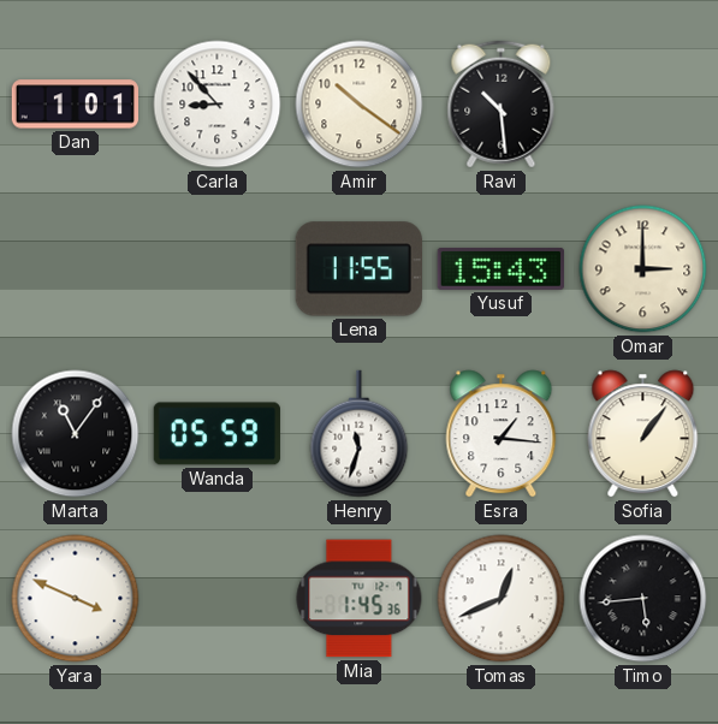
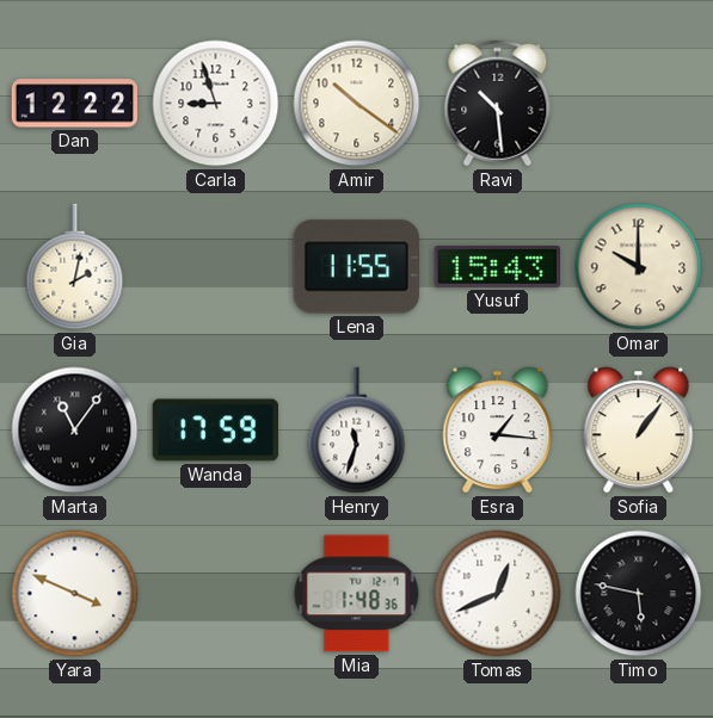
Dan: 1:01 -> 12:22 (74, 104)
Carla: 8:53 -> 8:57 (216, 104)
Gia: none -> 2:02 (75, 267)
Omar: 3:00 -> 10:00 (639, 267)
Wanda: 05:59 -> 17:59 (215, 431)
Mia: 1:45 -> 1:48 (357, 594)
Timo: 5:44 -> 5:47 (639, 594)
